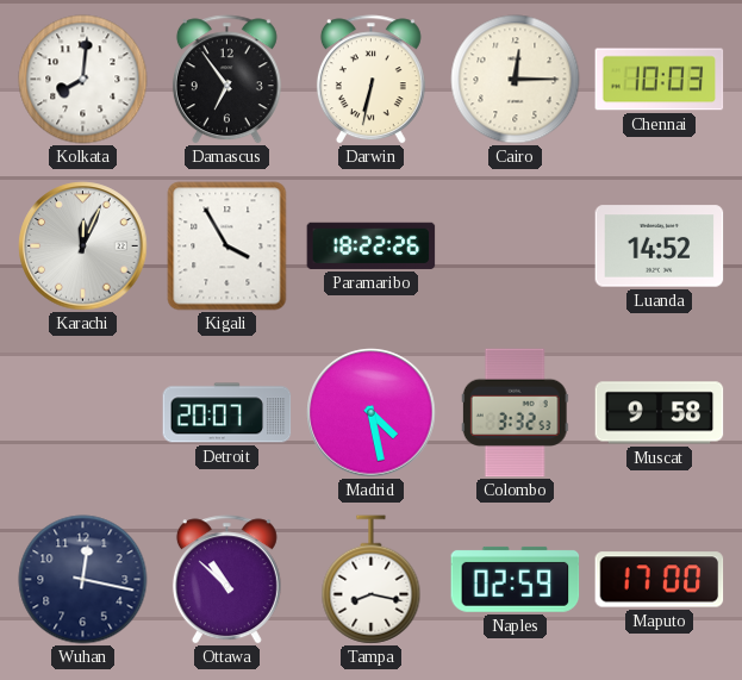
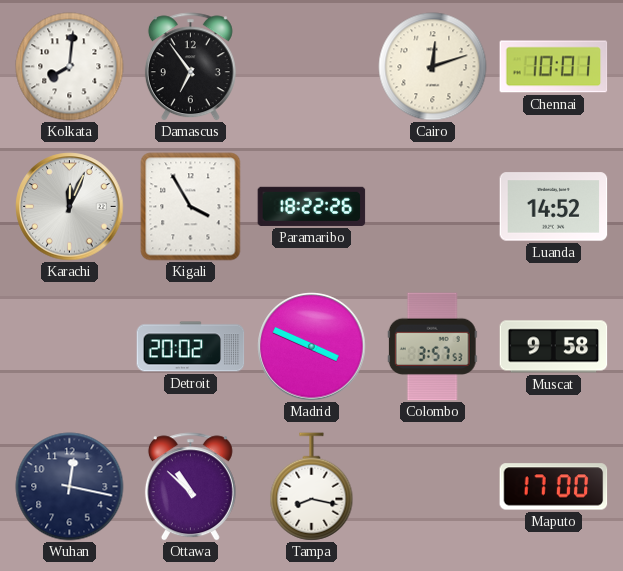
Darwin: 6:32 -> none (370, 80)
Cairo: 12:15 -> 12:12 (433, 67)
Chennai: 10:03 -> 10:01 (554, 67)
Detroit: 20:07 -> 20:02 (191, 347)
Madrid: 4:28 -> 3:49 (312, 347)
Colombo: 3:32 -> 3:57 (432, 347)
Naples: 02:59 -> none (516, 579)
